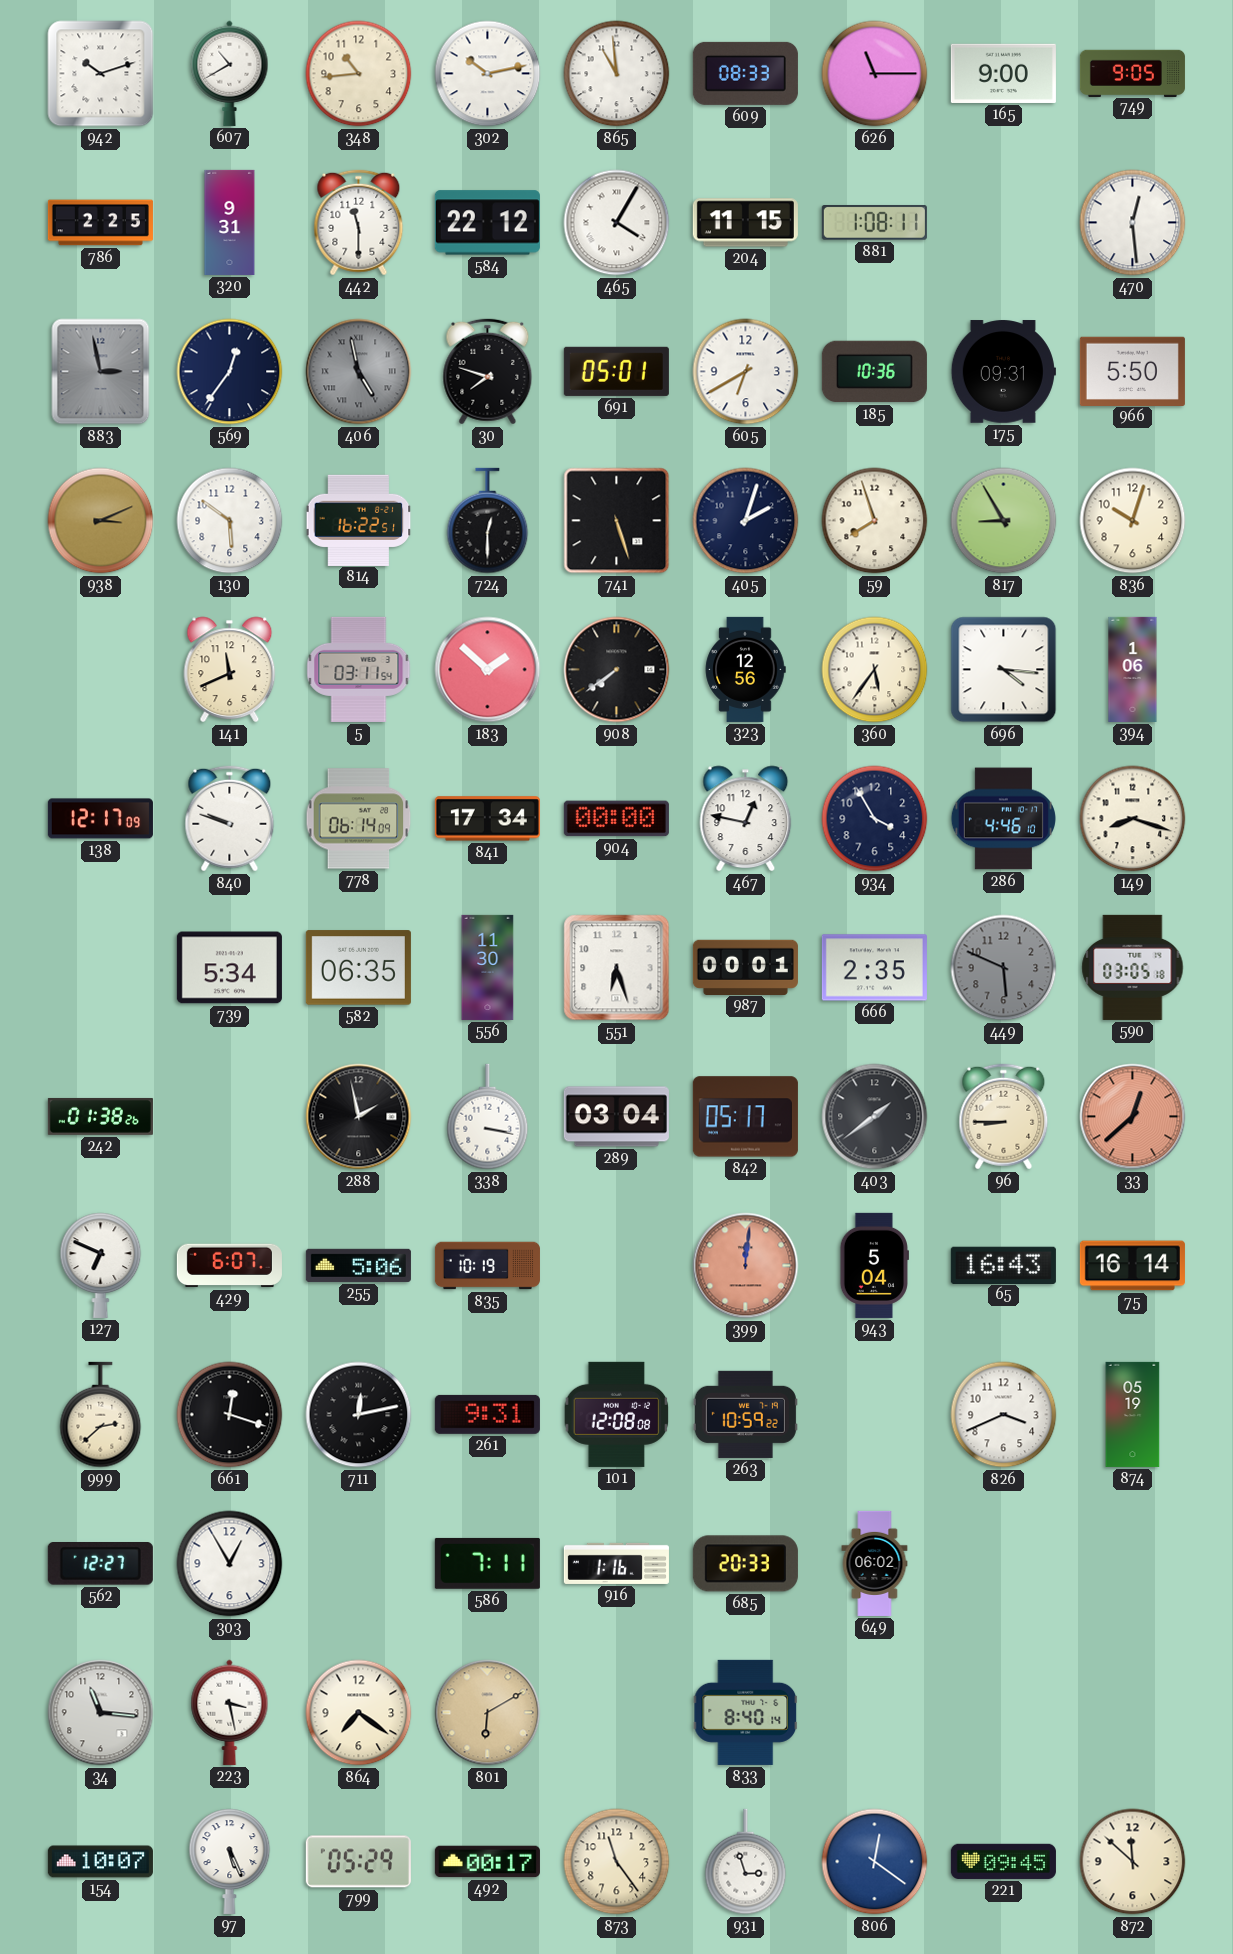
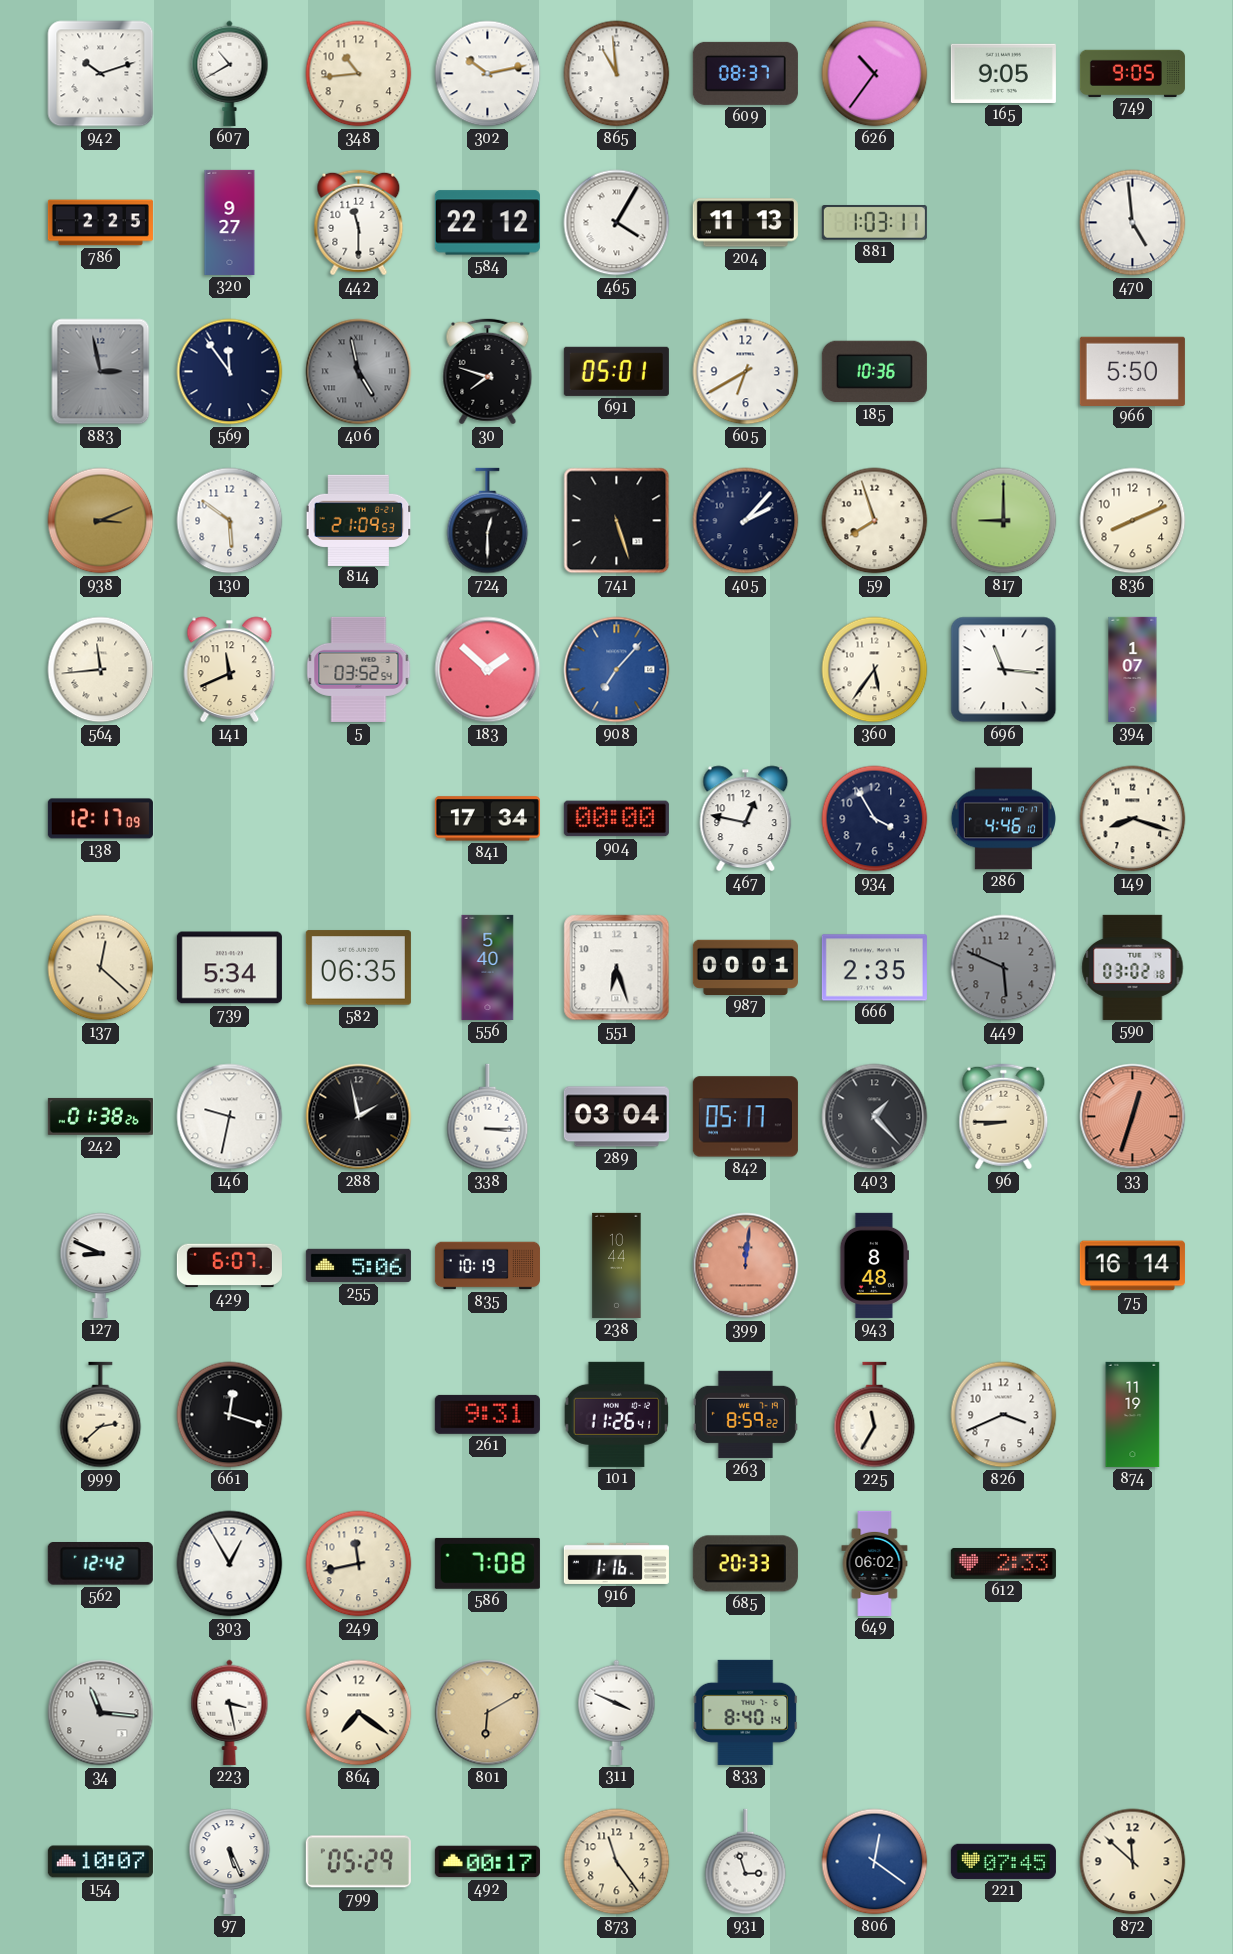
609: 08:33 -> 08:37 (745, 73)
626: 11:15 -> 10:36 (875, 74)
165: 9:00 -> 9:05 (1003, 73)
320: 9:31 -> 9:27 (230, 222)
204: 11:15 -> 11:13 (745, 223)
881: 1:08 -> 1:03 (874, 223)
470: 12:29 -> 4:59 (1133, 223)
569: 12:36 -> 11:54 (230, 372)
175: 09:31 -> none (1003, 372)
814: 16:22 -> 21:09 (359, 520)
405: 2:03 -> 2:07 (746, 521)
817: 8:55 -> 9:00 (1004, 521)
836: 10:03 -> 8:11 (1133, 521)
564: none -> 11:44 (101, 670)
5: 03:11 -> 03:52 (359, 669)
908: 7:39 -> 7:07 (617, 670)
908 dial: black -> blue (617, 670)
323: 12:56 -> none (745, 669)
696: 4:16 -> 11:16 (1004, 670)
394: 1:06 -> 1:07 (1133, 669)
840: 9:48 -> none (230, 819)
778: 06:14 -> none (359, 819)
137: none -> 12:22 (101, 968)
556: 11:30 -> 5:40 (488, 967)
590: 03:05 -> 03:02 (1133, 967)
146: none -> 9:32 (230, 1117)
338: 3:17 -> 3:15 (488, 1117)
403: 1:39 -> 1:23 (875, 1117)
33: 12:38 -> 12:33 (1133, 1117)
127: 6:49 -> 8:49 (101, 1265)
238: none -> 10:44 (617, 1265)
943: 5:04 -> 8:48 (874, 1265)
65: 16:43 -> none (1003, 1265)
711: 12:13 -> none (359, 1415)
101: 12:08 -> 11:26 (617, 1414)
263: 10:59 -> 8:59 (745, 1414)
225: none -> 11:35 (875, 1415)
874: 05:19 -> 11:19 (1133, 1414)
562: 12:27 -> 12:42 (100, 1564)
249: none -> 11:43 (359, 1564)
586: 7:11 -> 7:08 (487, 1563)
612: none -> 2:33 (1003, 1564)
311: none -> 3:49 (617, 1712)
221: 09:45 -> 07:45 (1003, 1861)
